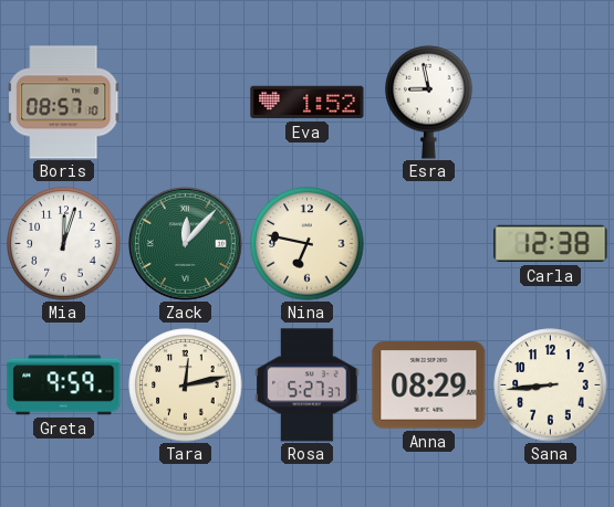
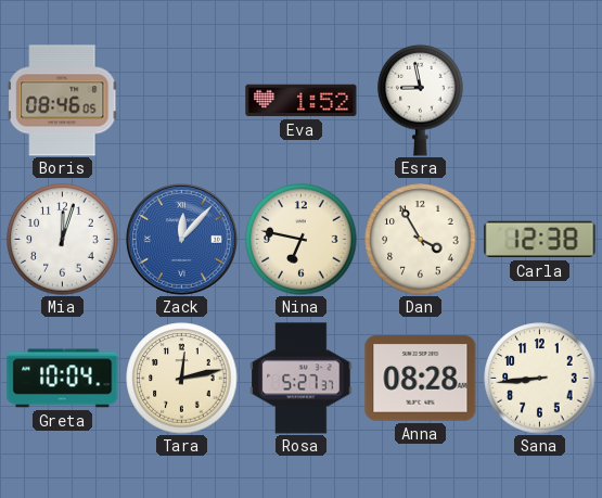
Boris: 08:57 -> 08:46 (63, 101)
Zack dial: green -> blue (182, 240)
Dan: none -> 3:55 (421, 240)
Greta: 9:59 -> 10:04 (63, 379)
Anna: 08:29 -> 08:28 (421, 379)
